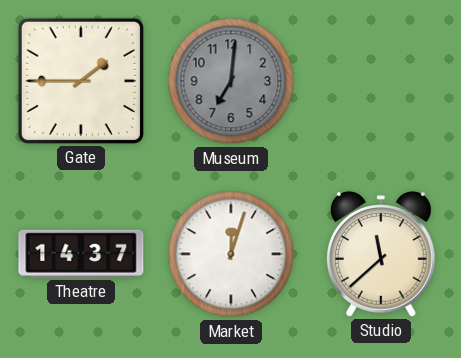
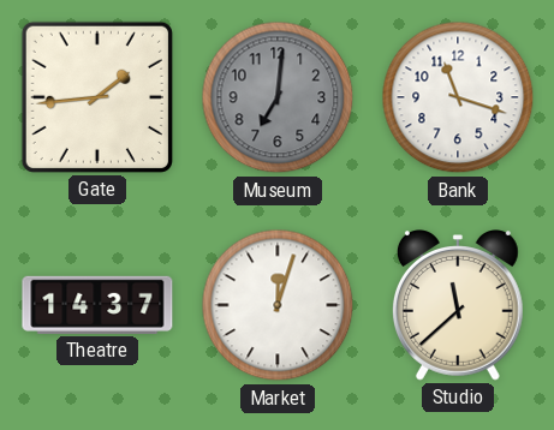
Gate: 1:45 -> 1:44 (97, 97)
Bank: none -> 11:18 (458, 97)
